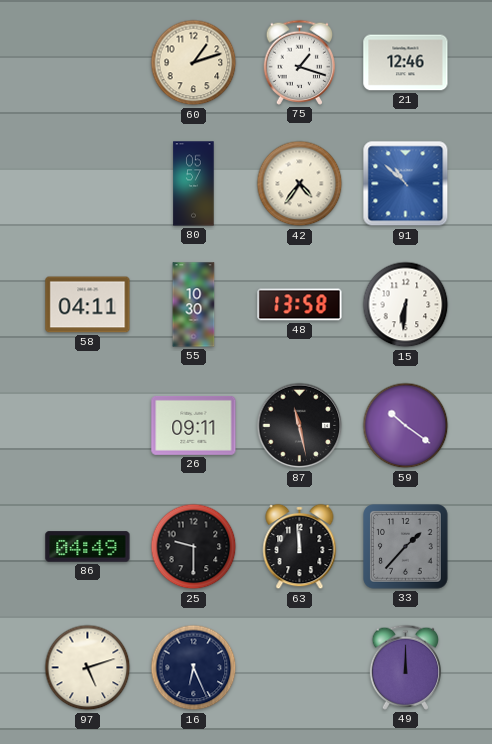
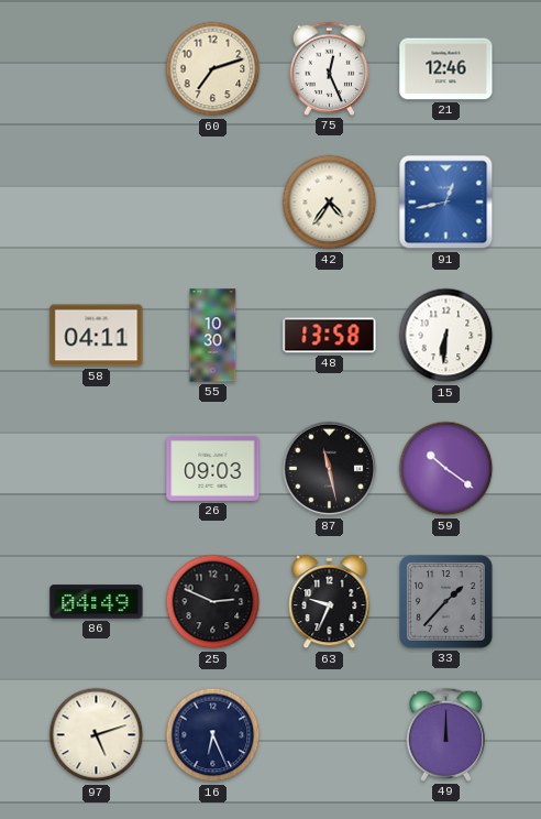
60: 1:12 -> 7:12 (213, 69)
75: 1:18 -> 12:26 (330, 68)
80: 05:57 -> none (194, 184)
91: 10:52 -> 12:43 (446, 203)
26: 09:11 -> 09:03 (213, 468)
25: 9:30 -> 2:49 (213, 602)
63: 11:59 -> 9:34 (330, 602)
